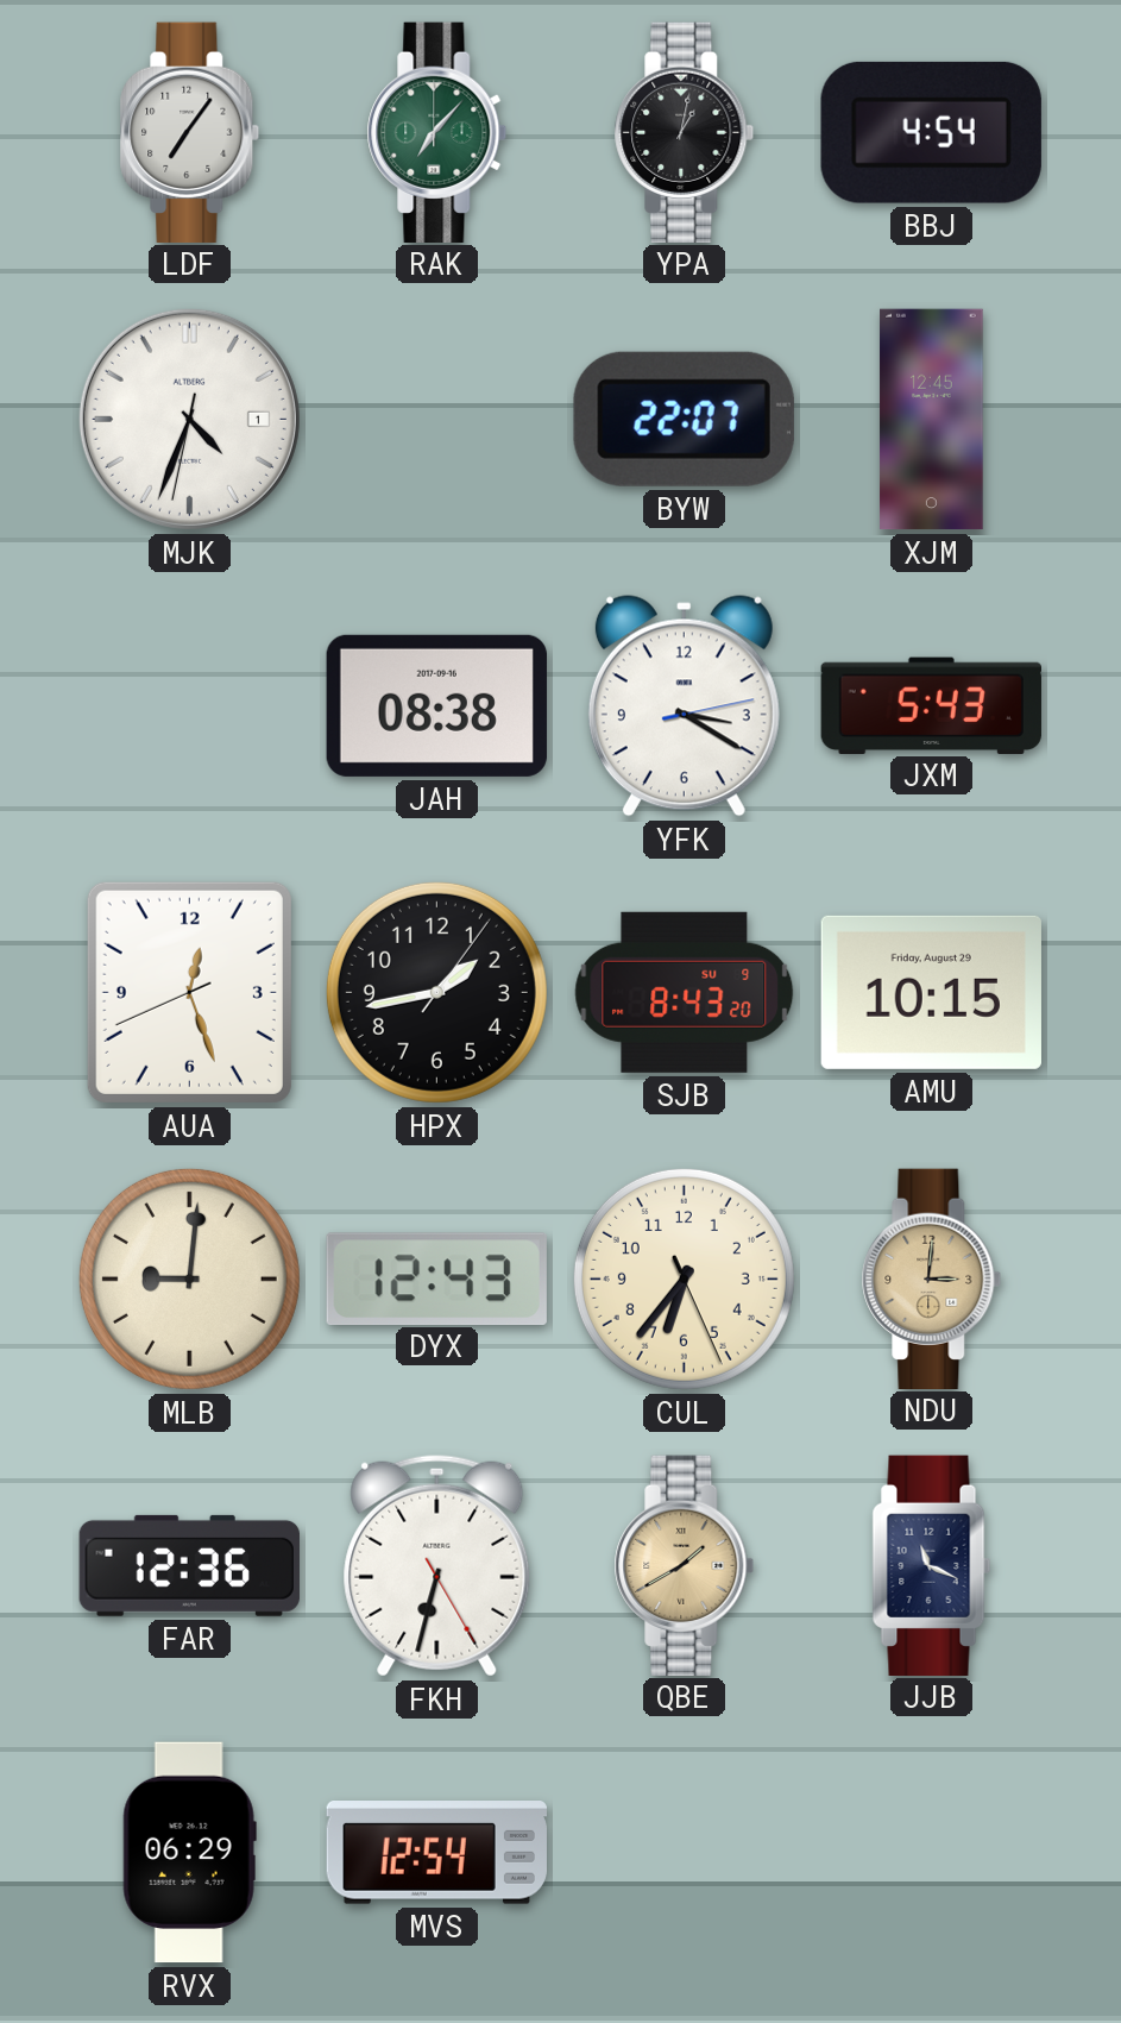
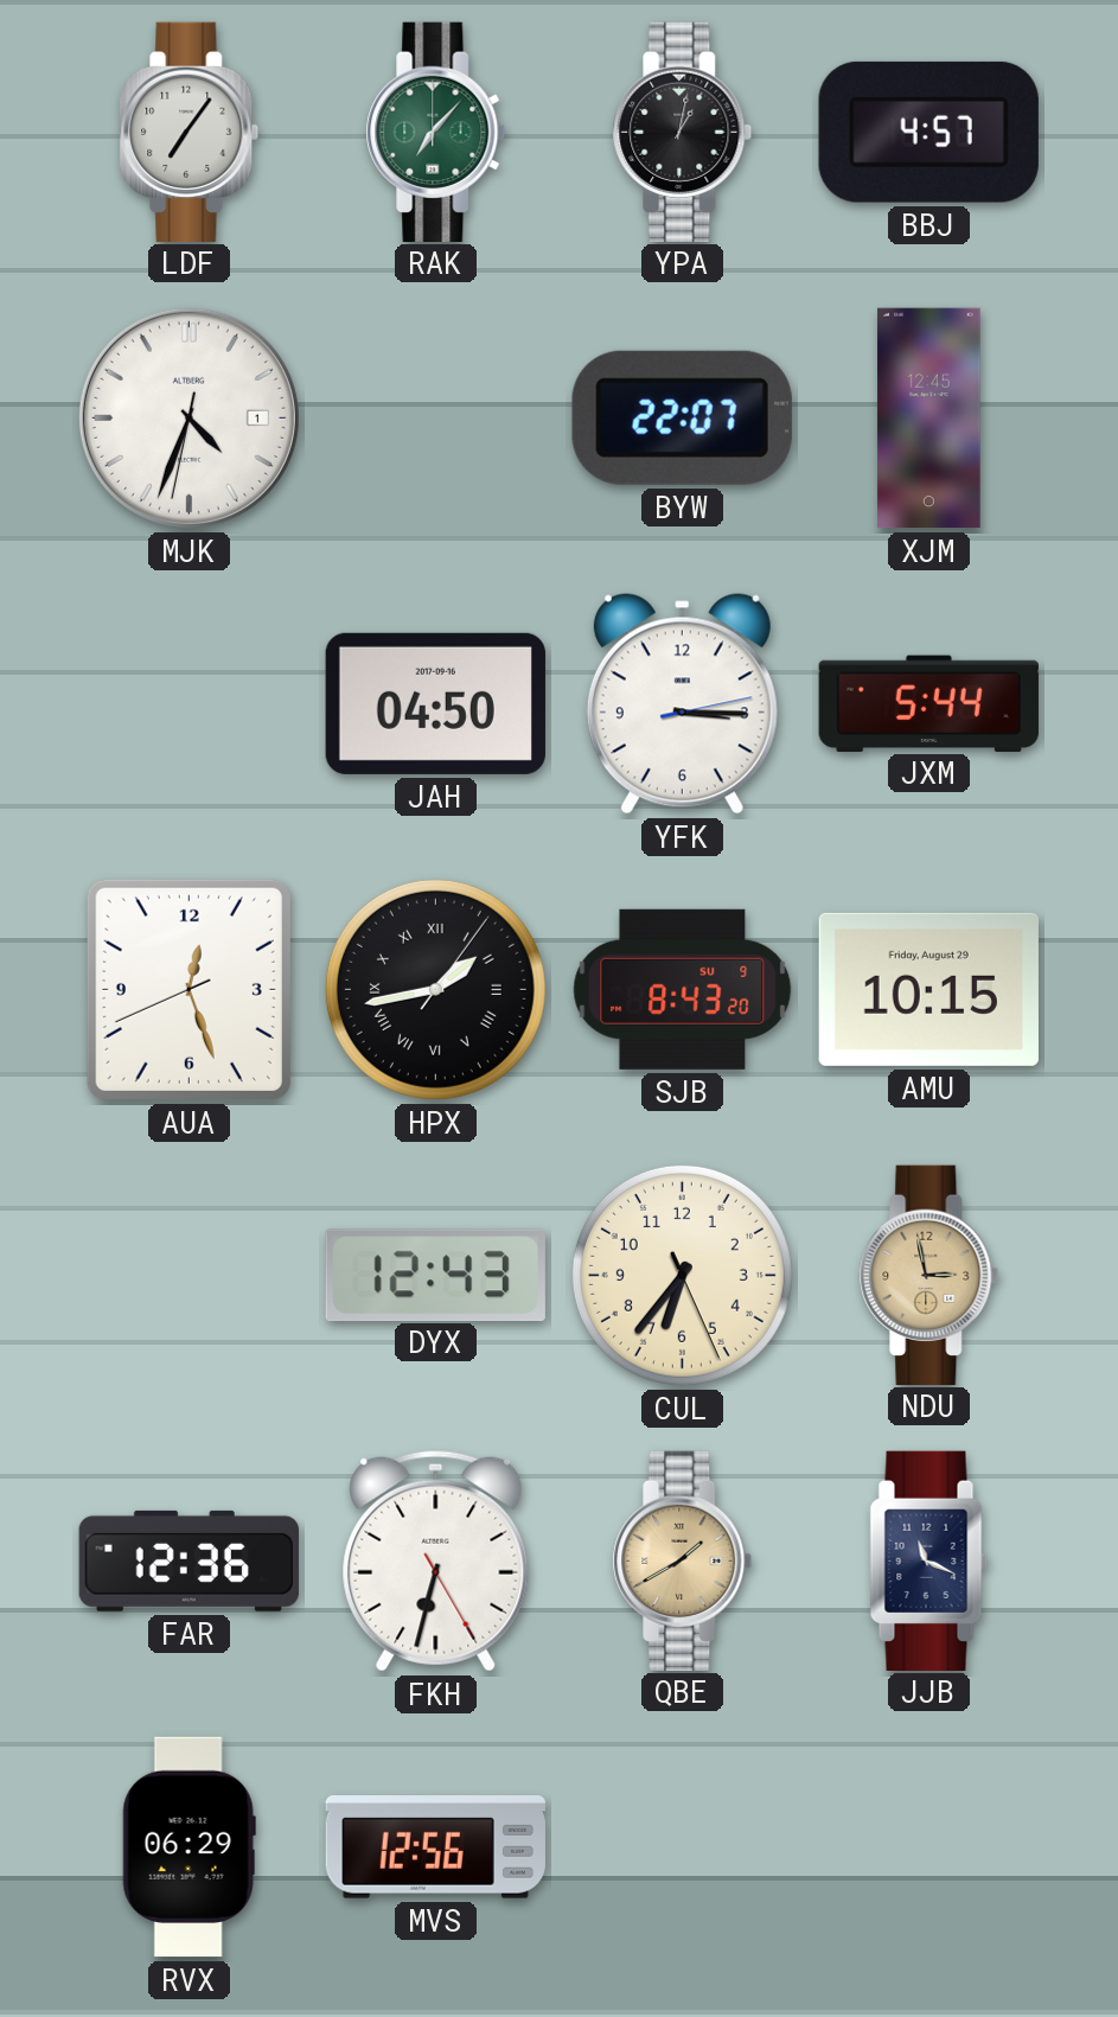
BBJ: 4:54 -> 4:57 (928, 132)
JAH: 08:38 -> 04:50 (435, 703)
YFK: 3:20 -> 3:15 (682, 704)
JXM: 5:43 -> 5:44 (928, 703)
HPX numerals: Arabic -> Roman (435, 989)
MLB: 9:01 -> none (189, 1278)
NDU: 3:01 -> 2:58 (929, 1275)
MVS: 12:54 -> 12:56 (435, 1847)
